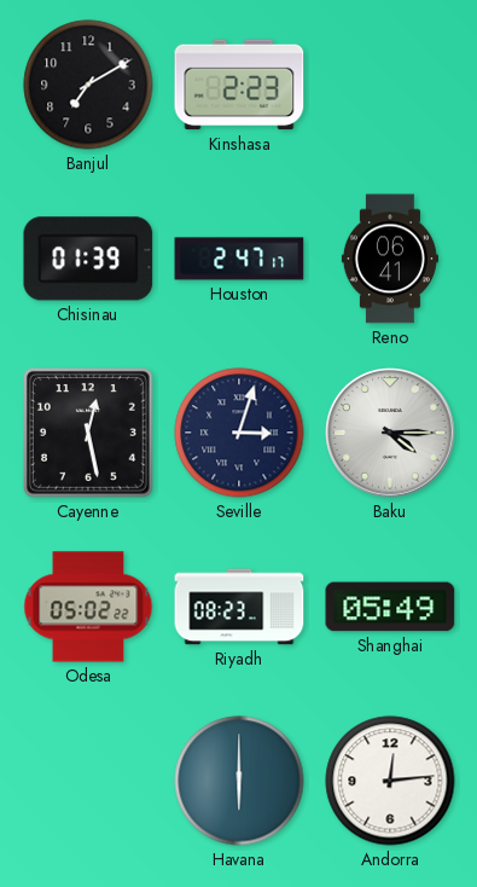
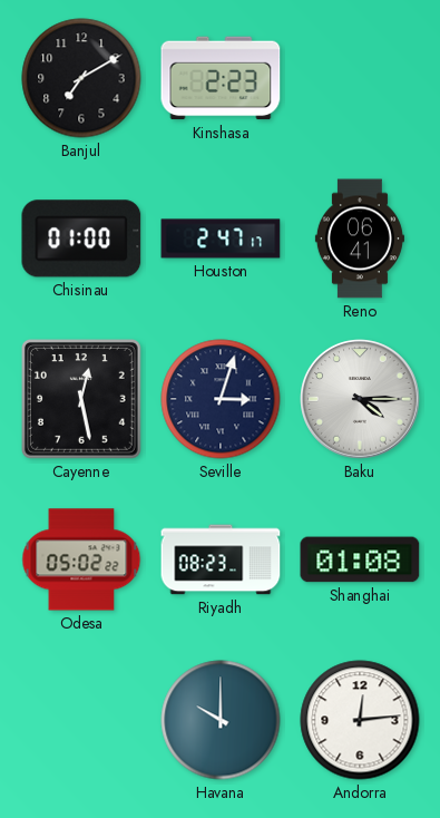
Chisinau: 01:39 -> 01:00 (81, 238)
Shanghai: 05:49 -> 01:08 (360, 559)
Havana: 6:00 -> 10:00 (221, 720)
